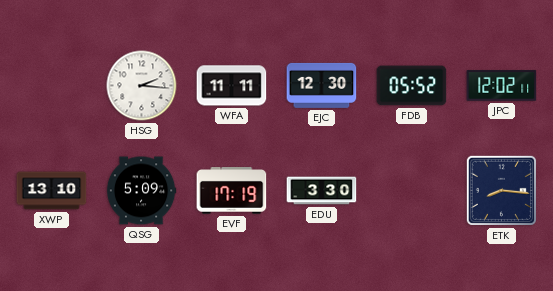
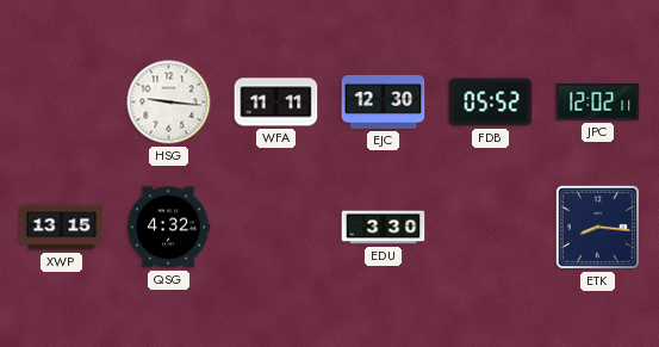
HSG: 2:16 -> 9:16 (169, 103)
XWP: 13:10 -> 13:15 (62, 228)
QSG: 5:09 -> 4:32 (168, 228)
EVF: 17:19 -> none (232, 191)
